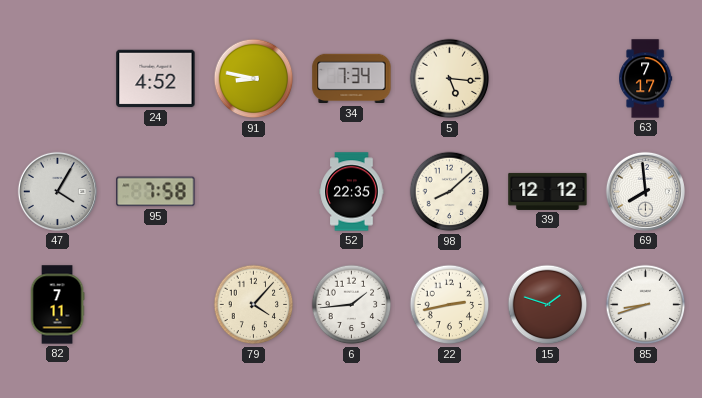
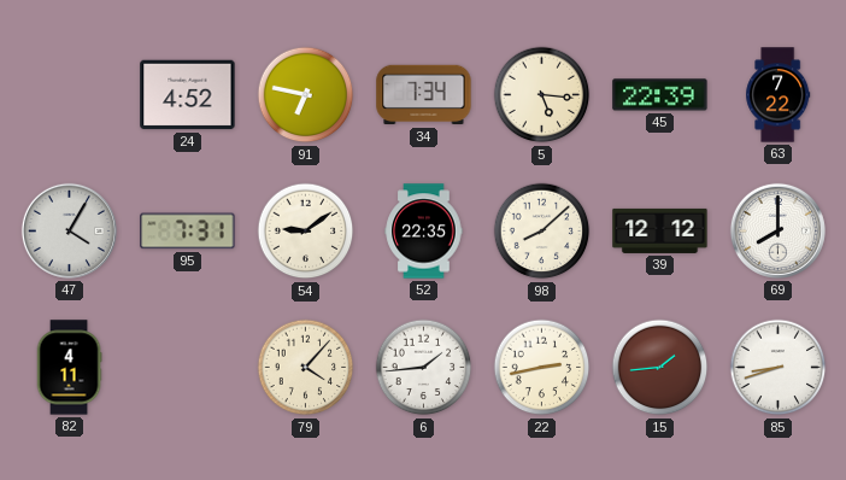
91: 8:47 -> 6:47 (306, 95)
45: none -> 22:39 (660, 95)
63: 7:17 -> 7:22 (779, 95)
95: 7:58 -> 7:31 (188, 232)
54: none -> 9:09 (306, 232)
69: 7:59 -> 8:00 (777, 230)
82: 7:11 -> 4:11 (69, 368)
15: 1:48 -> 1:44 (660, 368)
